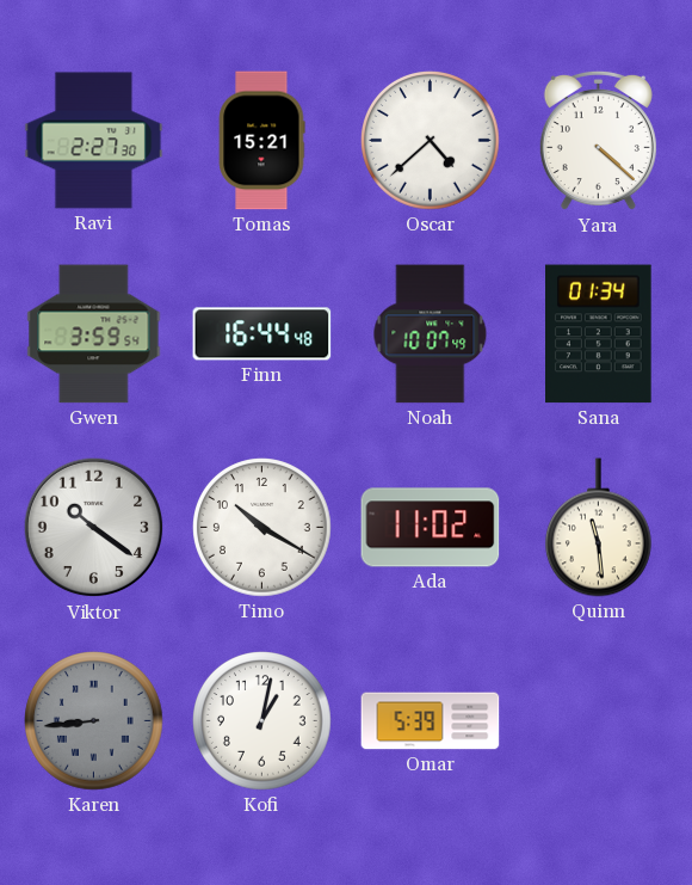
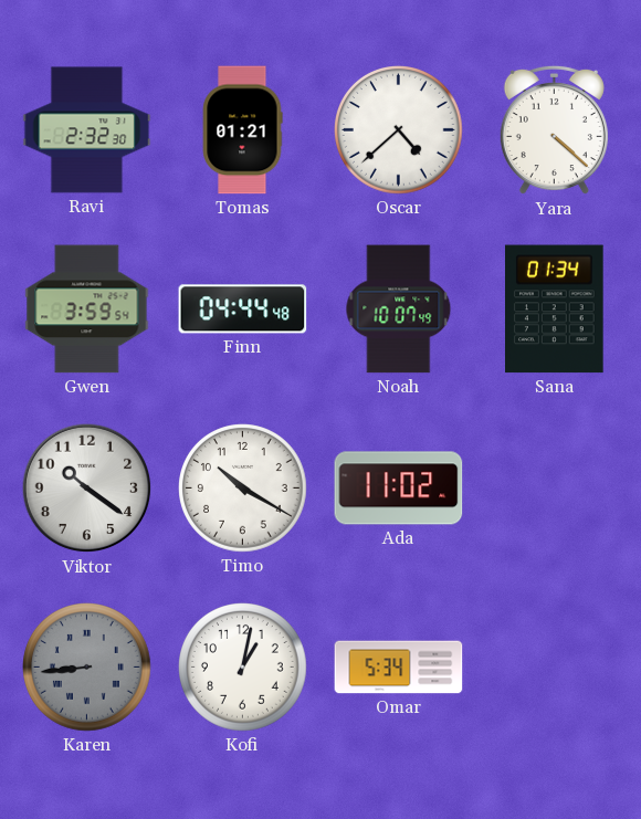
Ravi: 2:27 -> 2:32 (87, 130)
Tomas: 15:21 -> 01:21 (242, 130)
Finn: 16:44 -> 04:44 (243, 309)
Quinn: 11:29 -> none (598, 528)
Omar: 5:39 -> 5:34 (399, 668)
